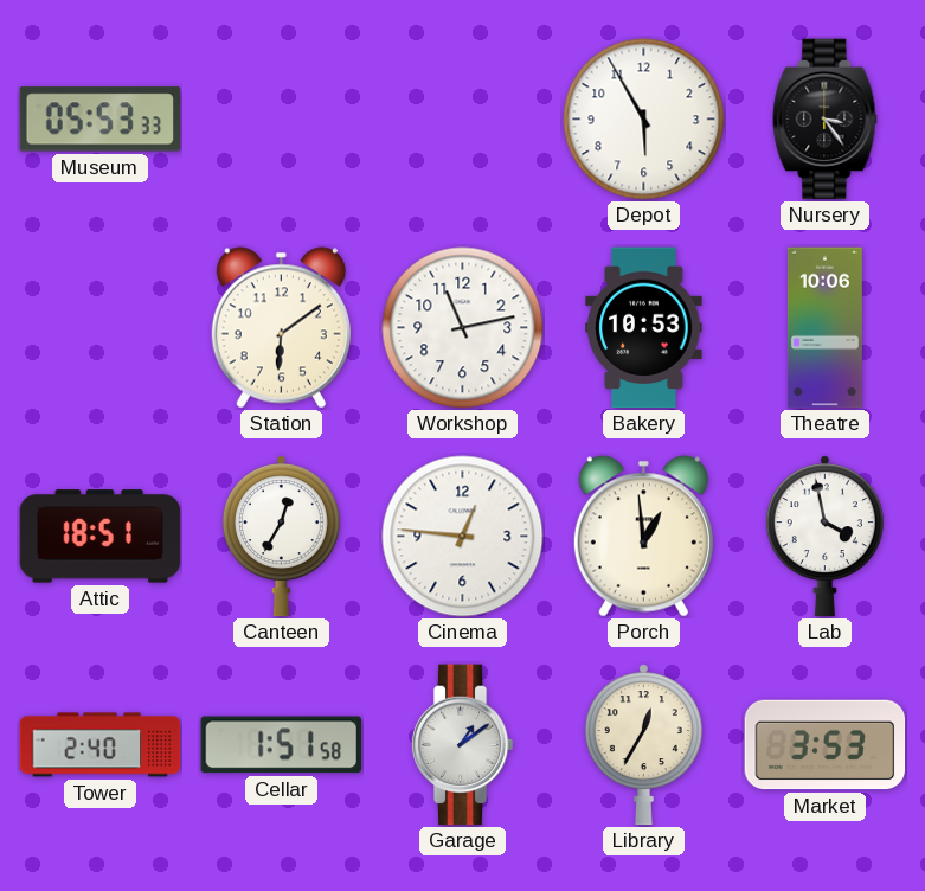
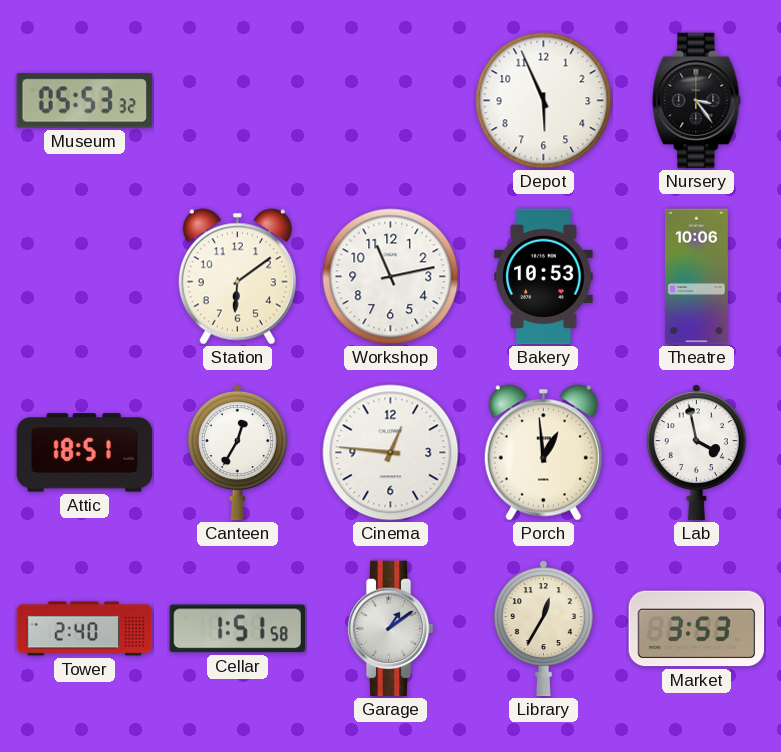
Museum: 05:53:33 -> 05:53:32 (85, 101)
Depot: 5:55 -> 5:56 (544, 101)
